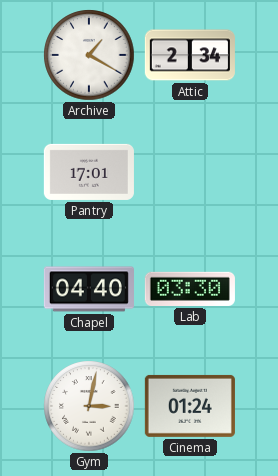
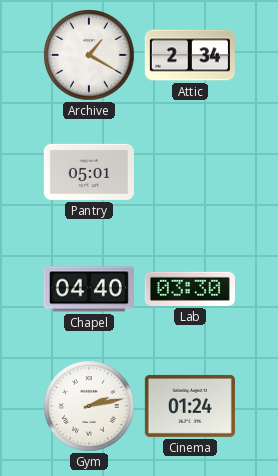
Pantry: 17:01 -> 05:01 (89, 172)
Gym: 3:02 -> 2:13 (89, 406)
